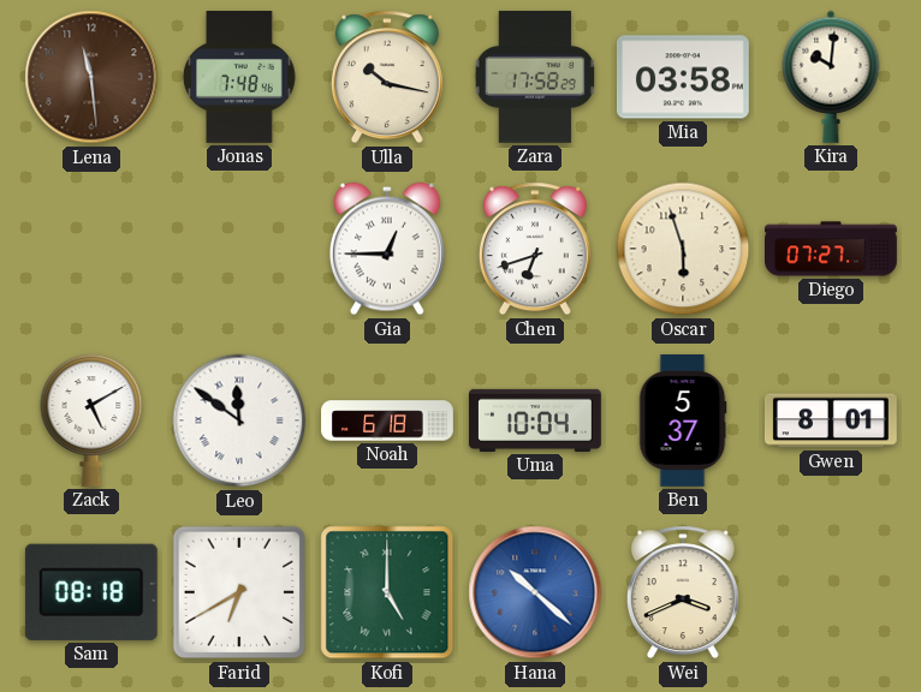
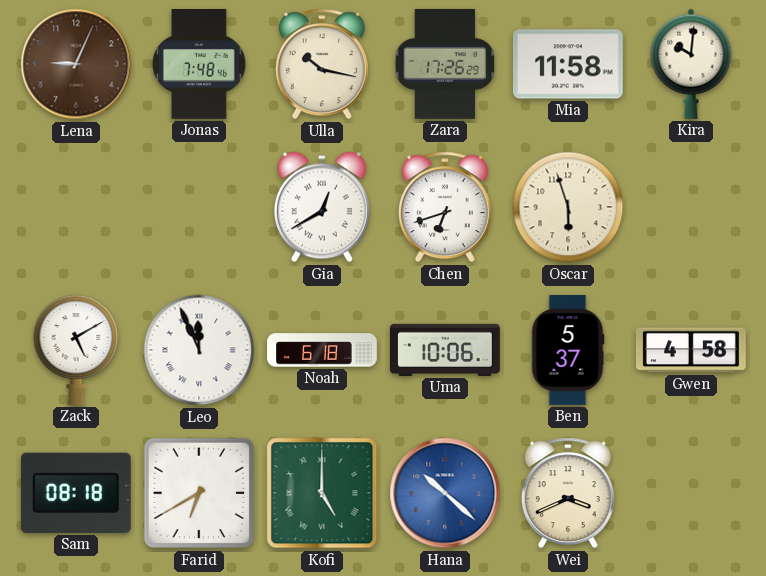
Lena: 11:29 -> 9:04 (76, 64)
Zara: 17:58 -> 17:26 (445, 64)
Mia: 03:58 -> 11:58 (568, 64)
Gia: 12:45 -> 12:40 (322, 207)
Diego: 07:27 -> none (832, 249)
Leo: 11:51 -> 11:56 (199, 350)
Uma: 10:04 -> 10:06 (446, 350)
Gwen: 8:01 -> 4:58 (691, 350)
